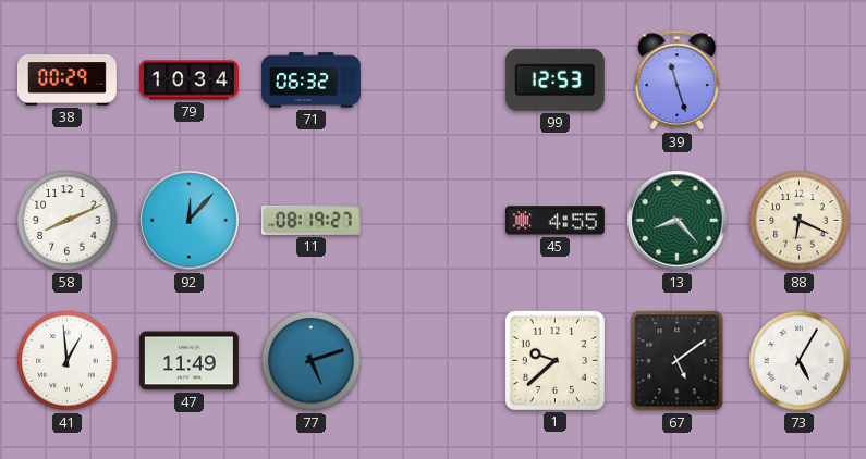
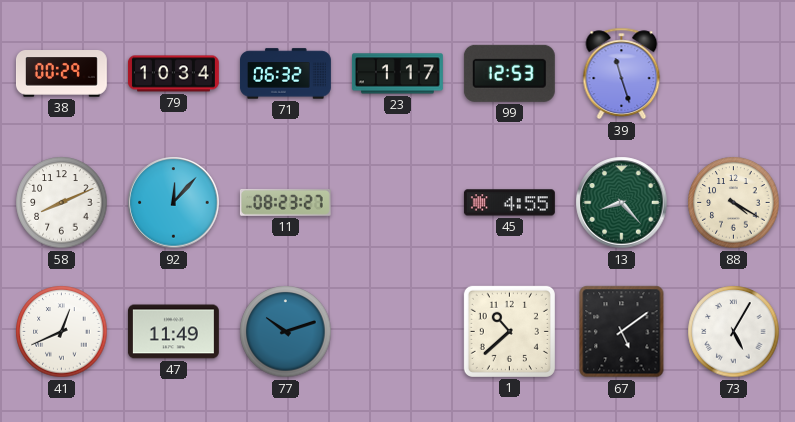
23: none -> 1:17 (397, 74)
11: 08:19 -> 08:23 (285, 202)
88: 6:19 -> 4:20 (734, 203)
41: 12:59 -> 12:41 (62, 332)
77: 5:12 -> 10:12 (286, 332)
1: 9:38 -> 10:38 (509, 331)
